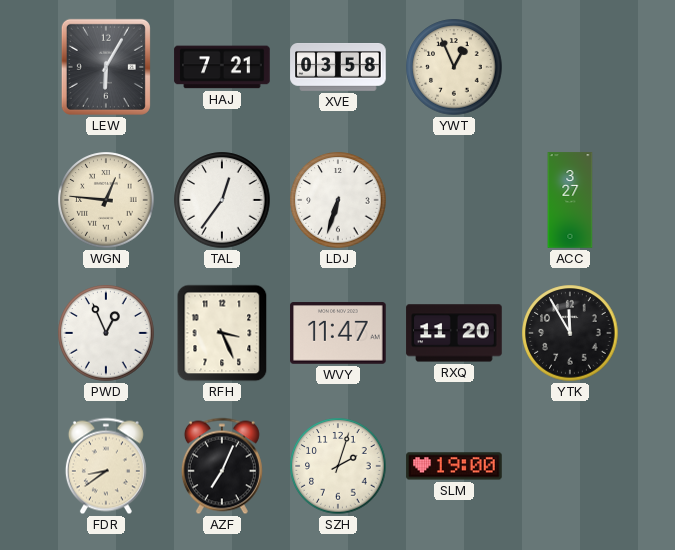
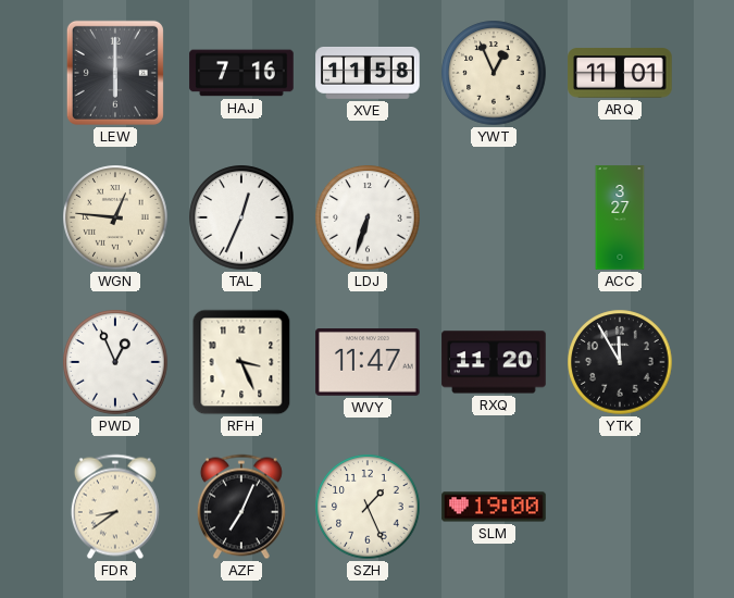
LEW: 6:05 -> 6:00 (115, 73)
HAJ: 7:21 -> 7:16 (241, 73)
XVE: 03:58 -> 11:58 (368, 74)
ARQ: none -> 11:01 (620, 73)
TAL: 12:36 -> 12:34 (241, 217)
SZH: 2:03 -> 1:26 (368, 507)
